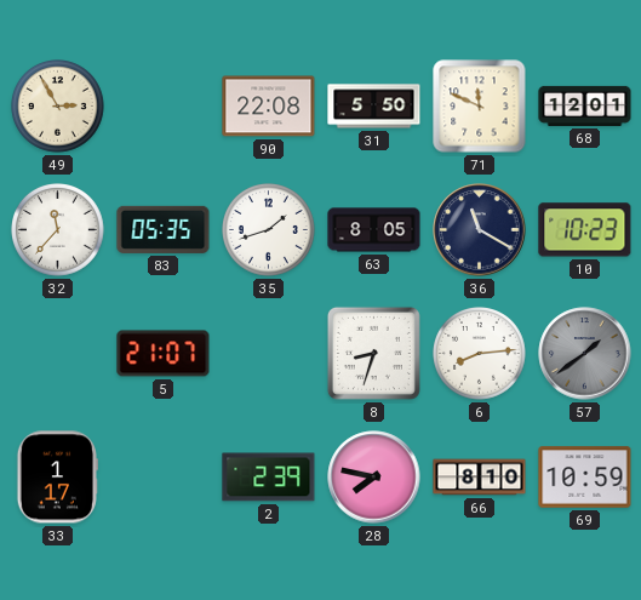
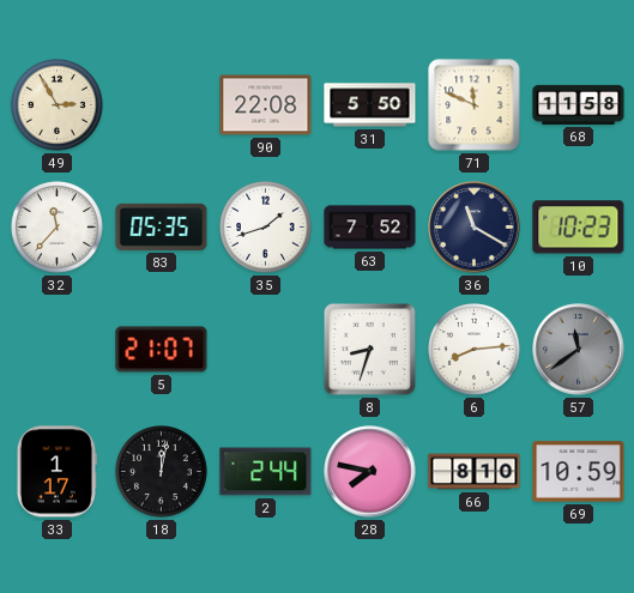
68: 12:01 -> 11:58 (579, 104)
63: 8:05 -> 7:52 (370, 228)
57: 1:39 -> 11:39 (579, 350)
18: none -> 12:02 (162, 472)
2: 2:39 -> 2:44 (266, 472)
